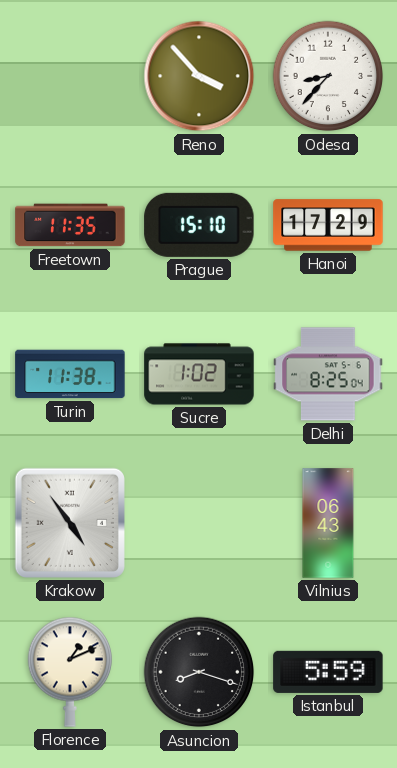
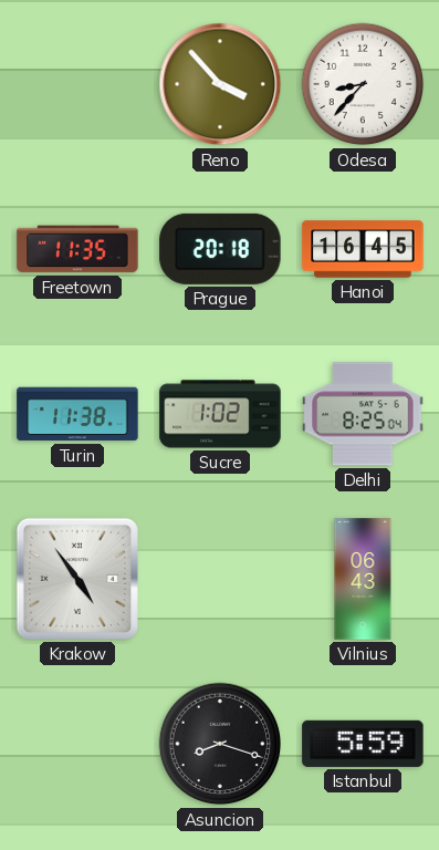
Prague: 15:10 -> 20:18 (220, 249)
Hanoi: 17:29 -> 16:45 (363, 249)
Florence: 1:11 -> none (69, 672)
